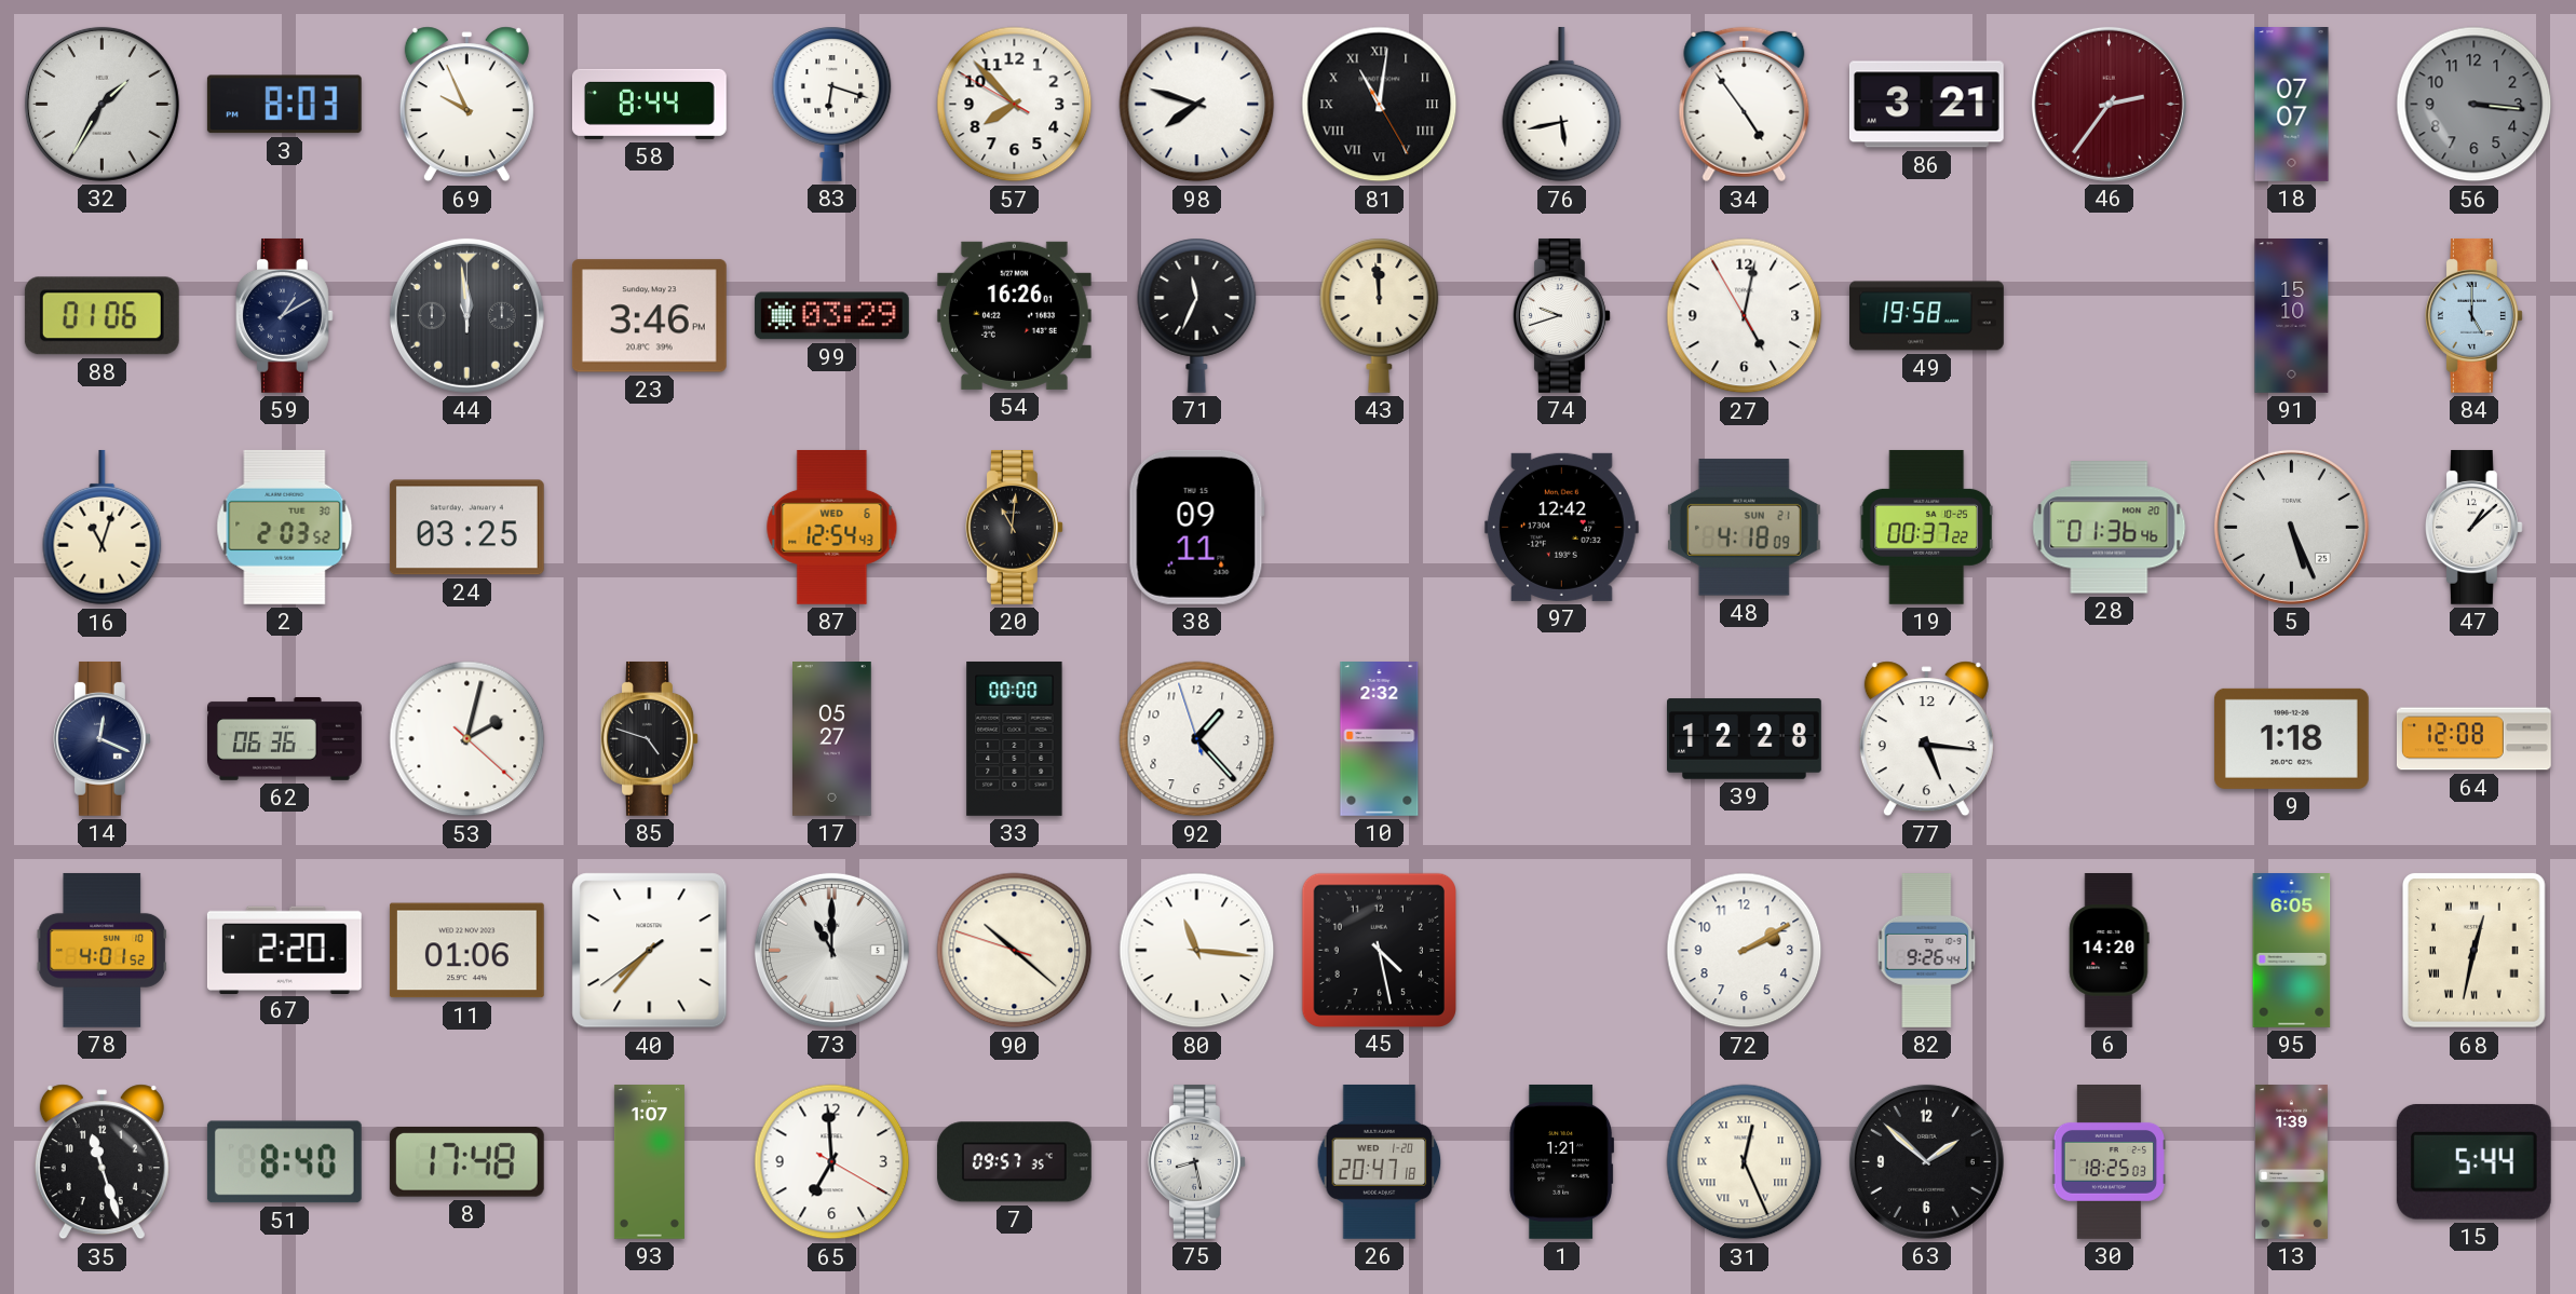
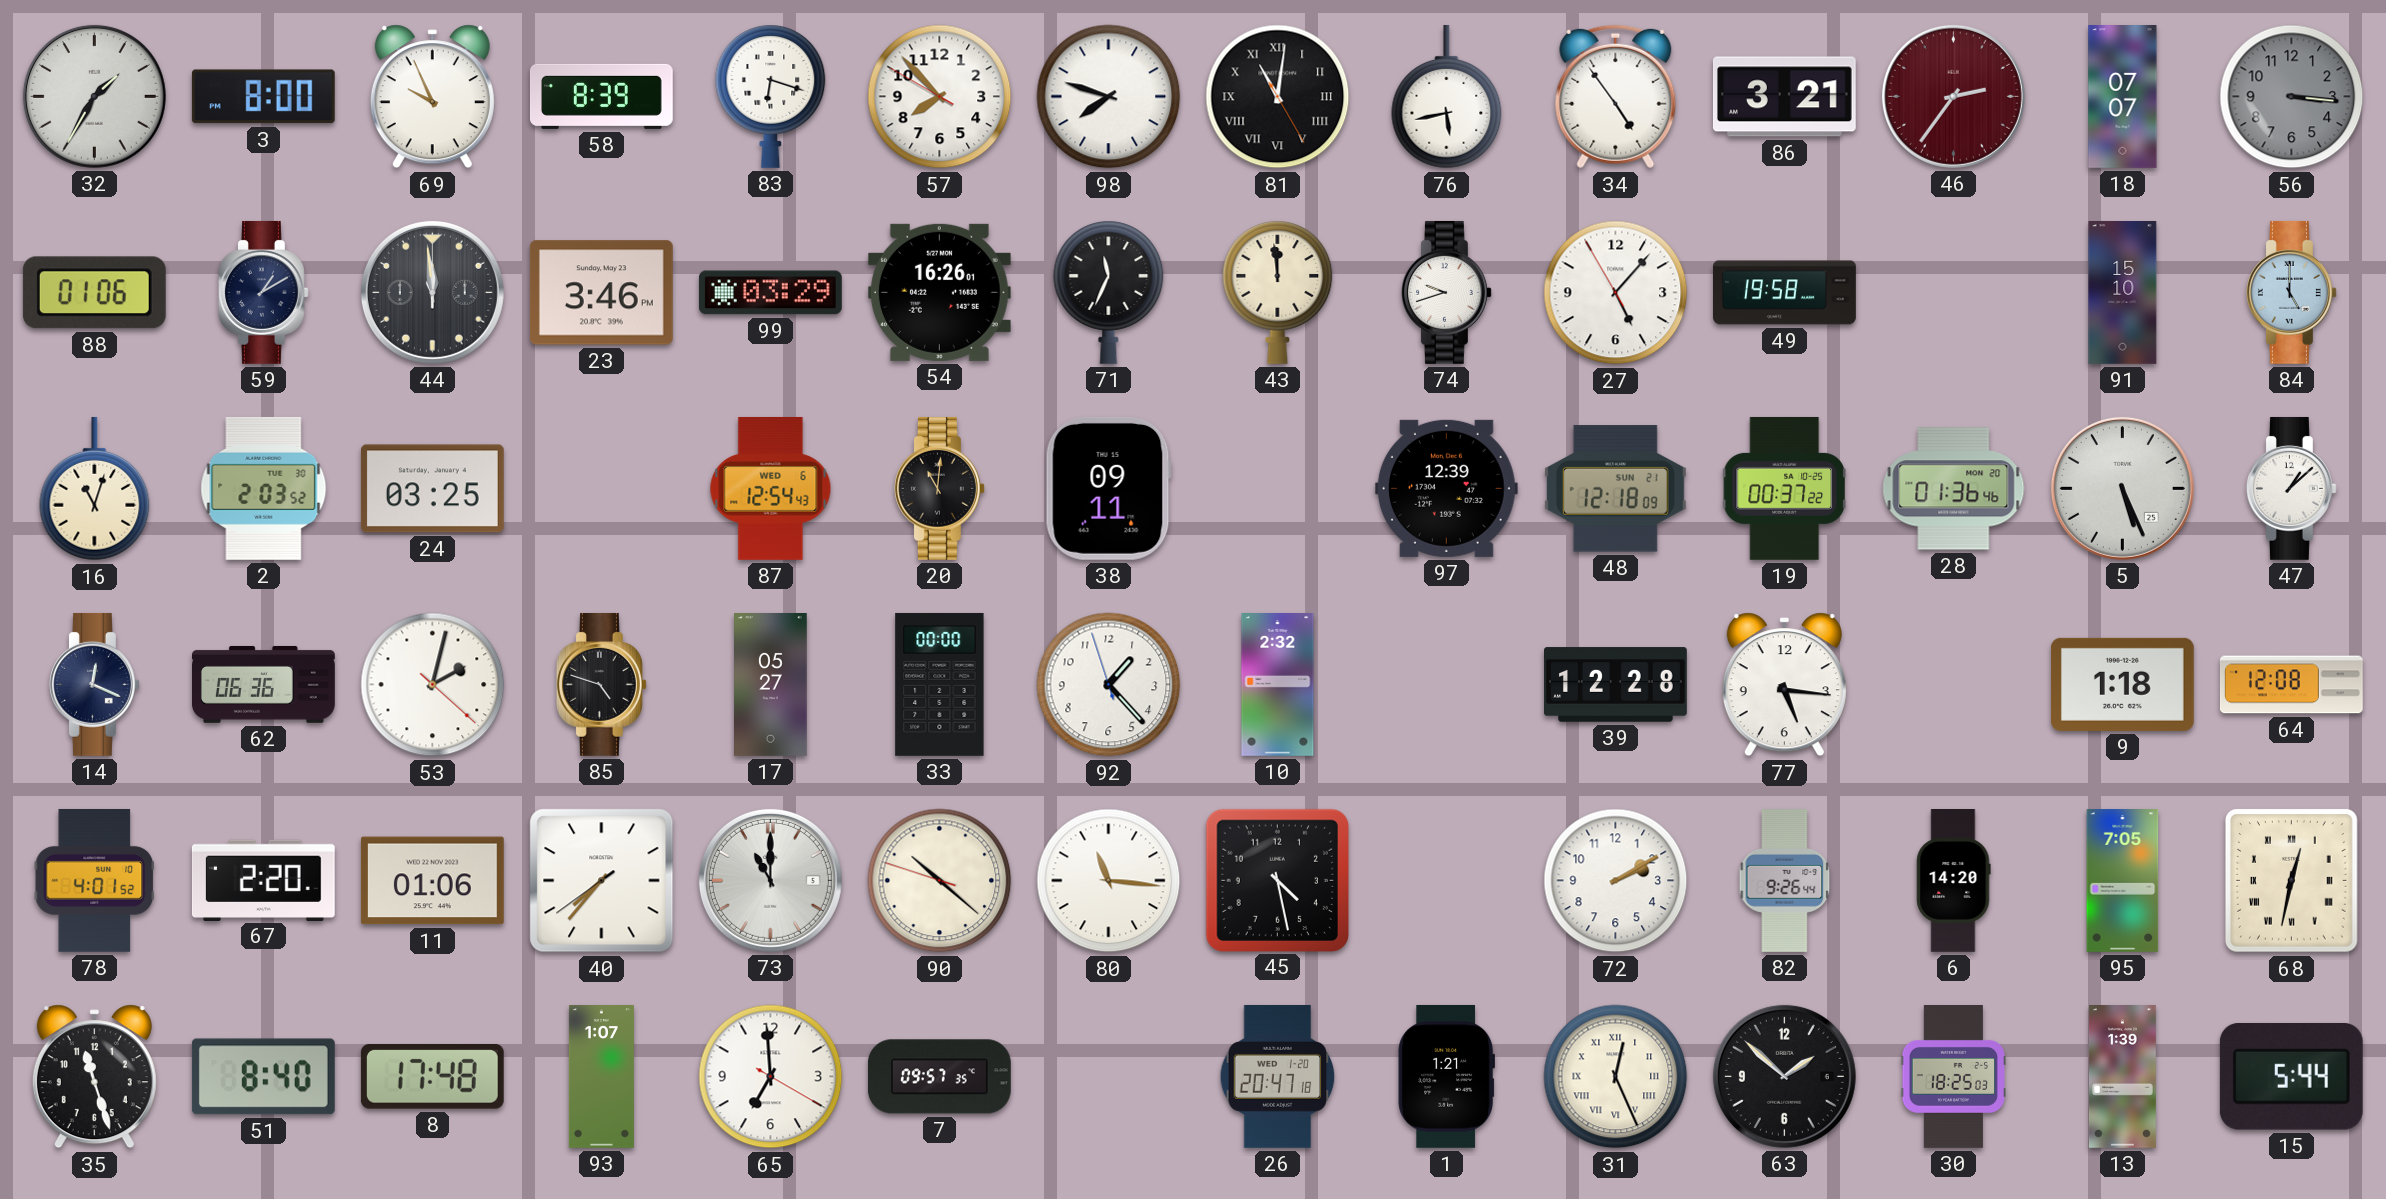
3: 8:03 -> 8:00 (263, 97)
58: 8:44 -> 8:39 (601, 96)
27: 5:01 -> 5:06 (1616, 293)
97: 12:42 -> 12:39 (1446, 488)
48: 4:18 -> 12:18 (1615, 489)
95: 6:05 -> 7:05 (2123, 881)
75: 8:28 -> none (1196, 1161)
